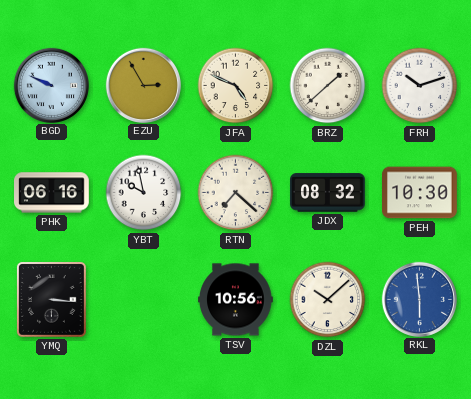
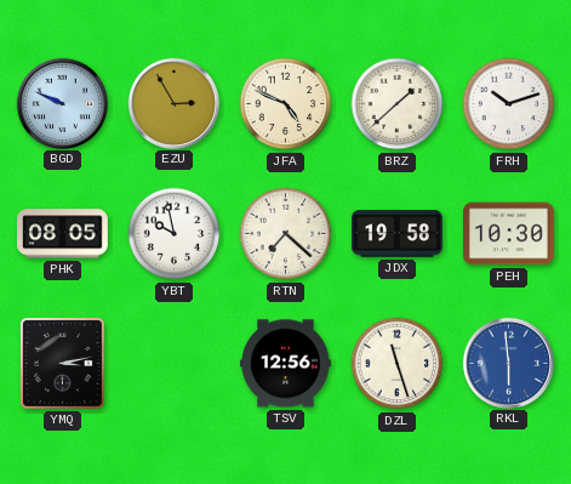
PHK: 06:16 -> 08:05 (63, 234)
JDX: 08:32 -> 19:58 (398, 234)
YMQ: 3:16 -> 3:13 (63, 364)
TSV: 10:56 -> 12:56 (286, 364)
DZL: 10:08 -> 11:27 (398, 364)
